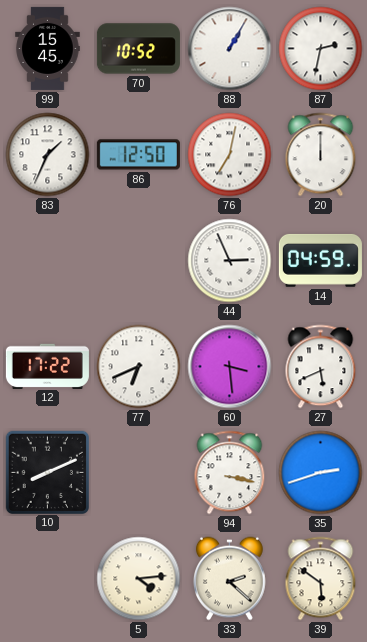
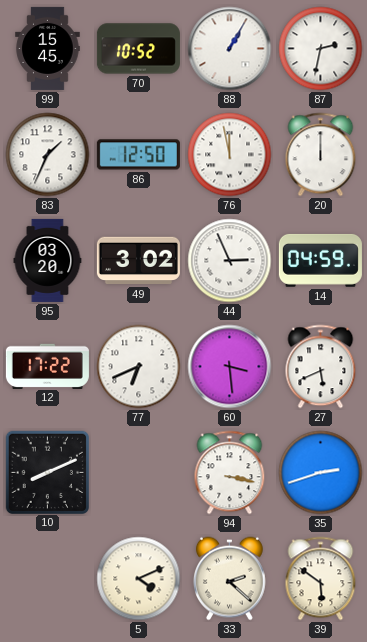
76: 7:02 -> 11:58 (230, 155)
95: none -> 03:20 (48, 260)
49: none -> 3:02 (138, 261)
5: 4:14 -> 4:11 (139, 579)
